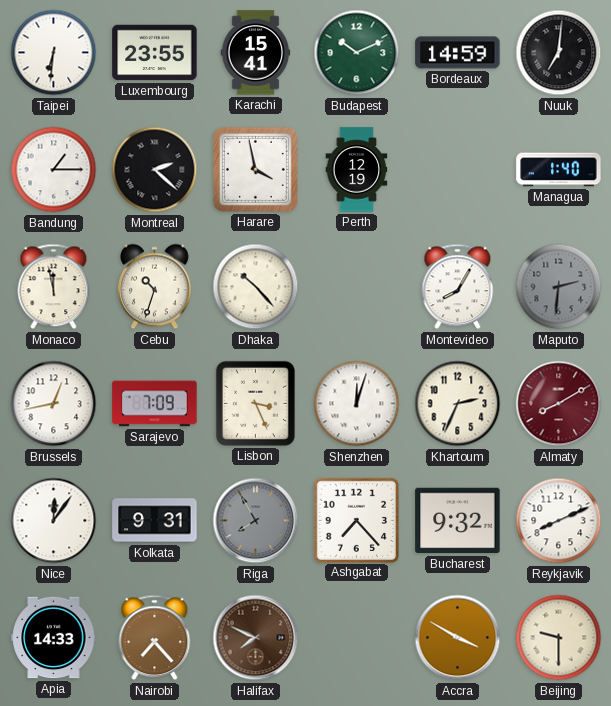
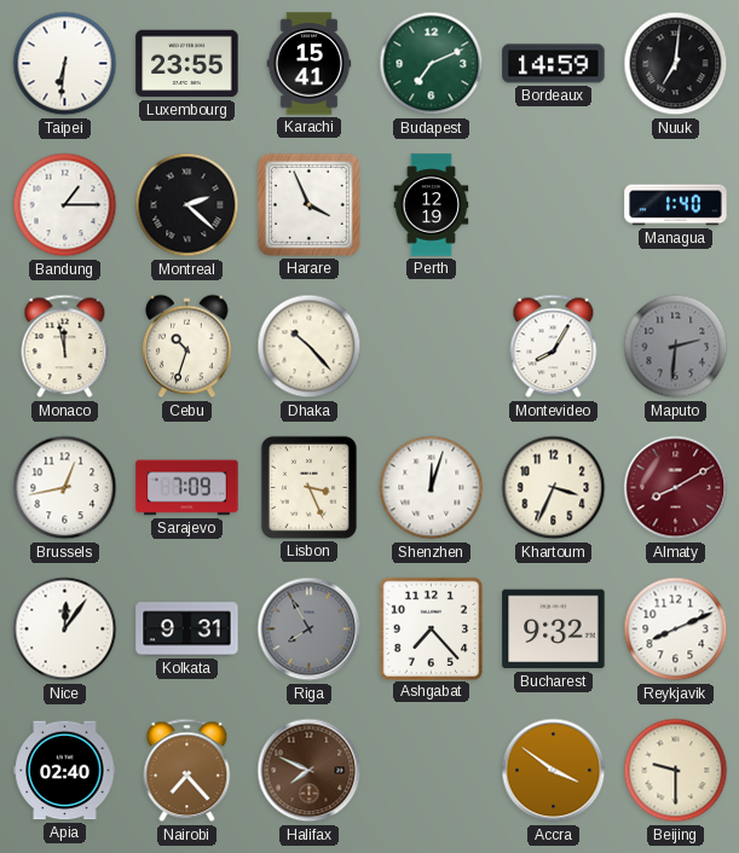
Budapest: 10:11 -> 7:11 (432, 64)
Harare: 3:58 -> 3:56 (308, 204)
Khartoum: 2:34 -> 3:34 (554, 488)
Apia: 14:33 -> 02:40 (65, 771)
Accra: 3:50 -> 3:51 (554, 771)
